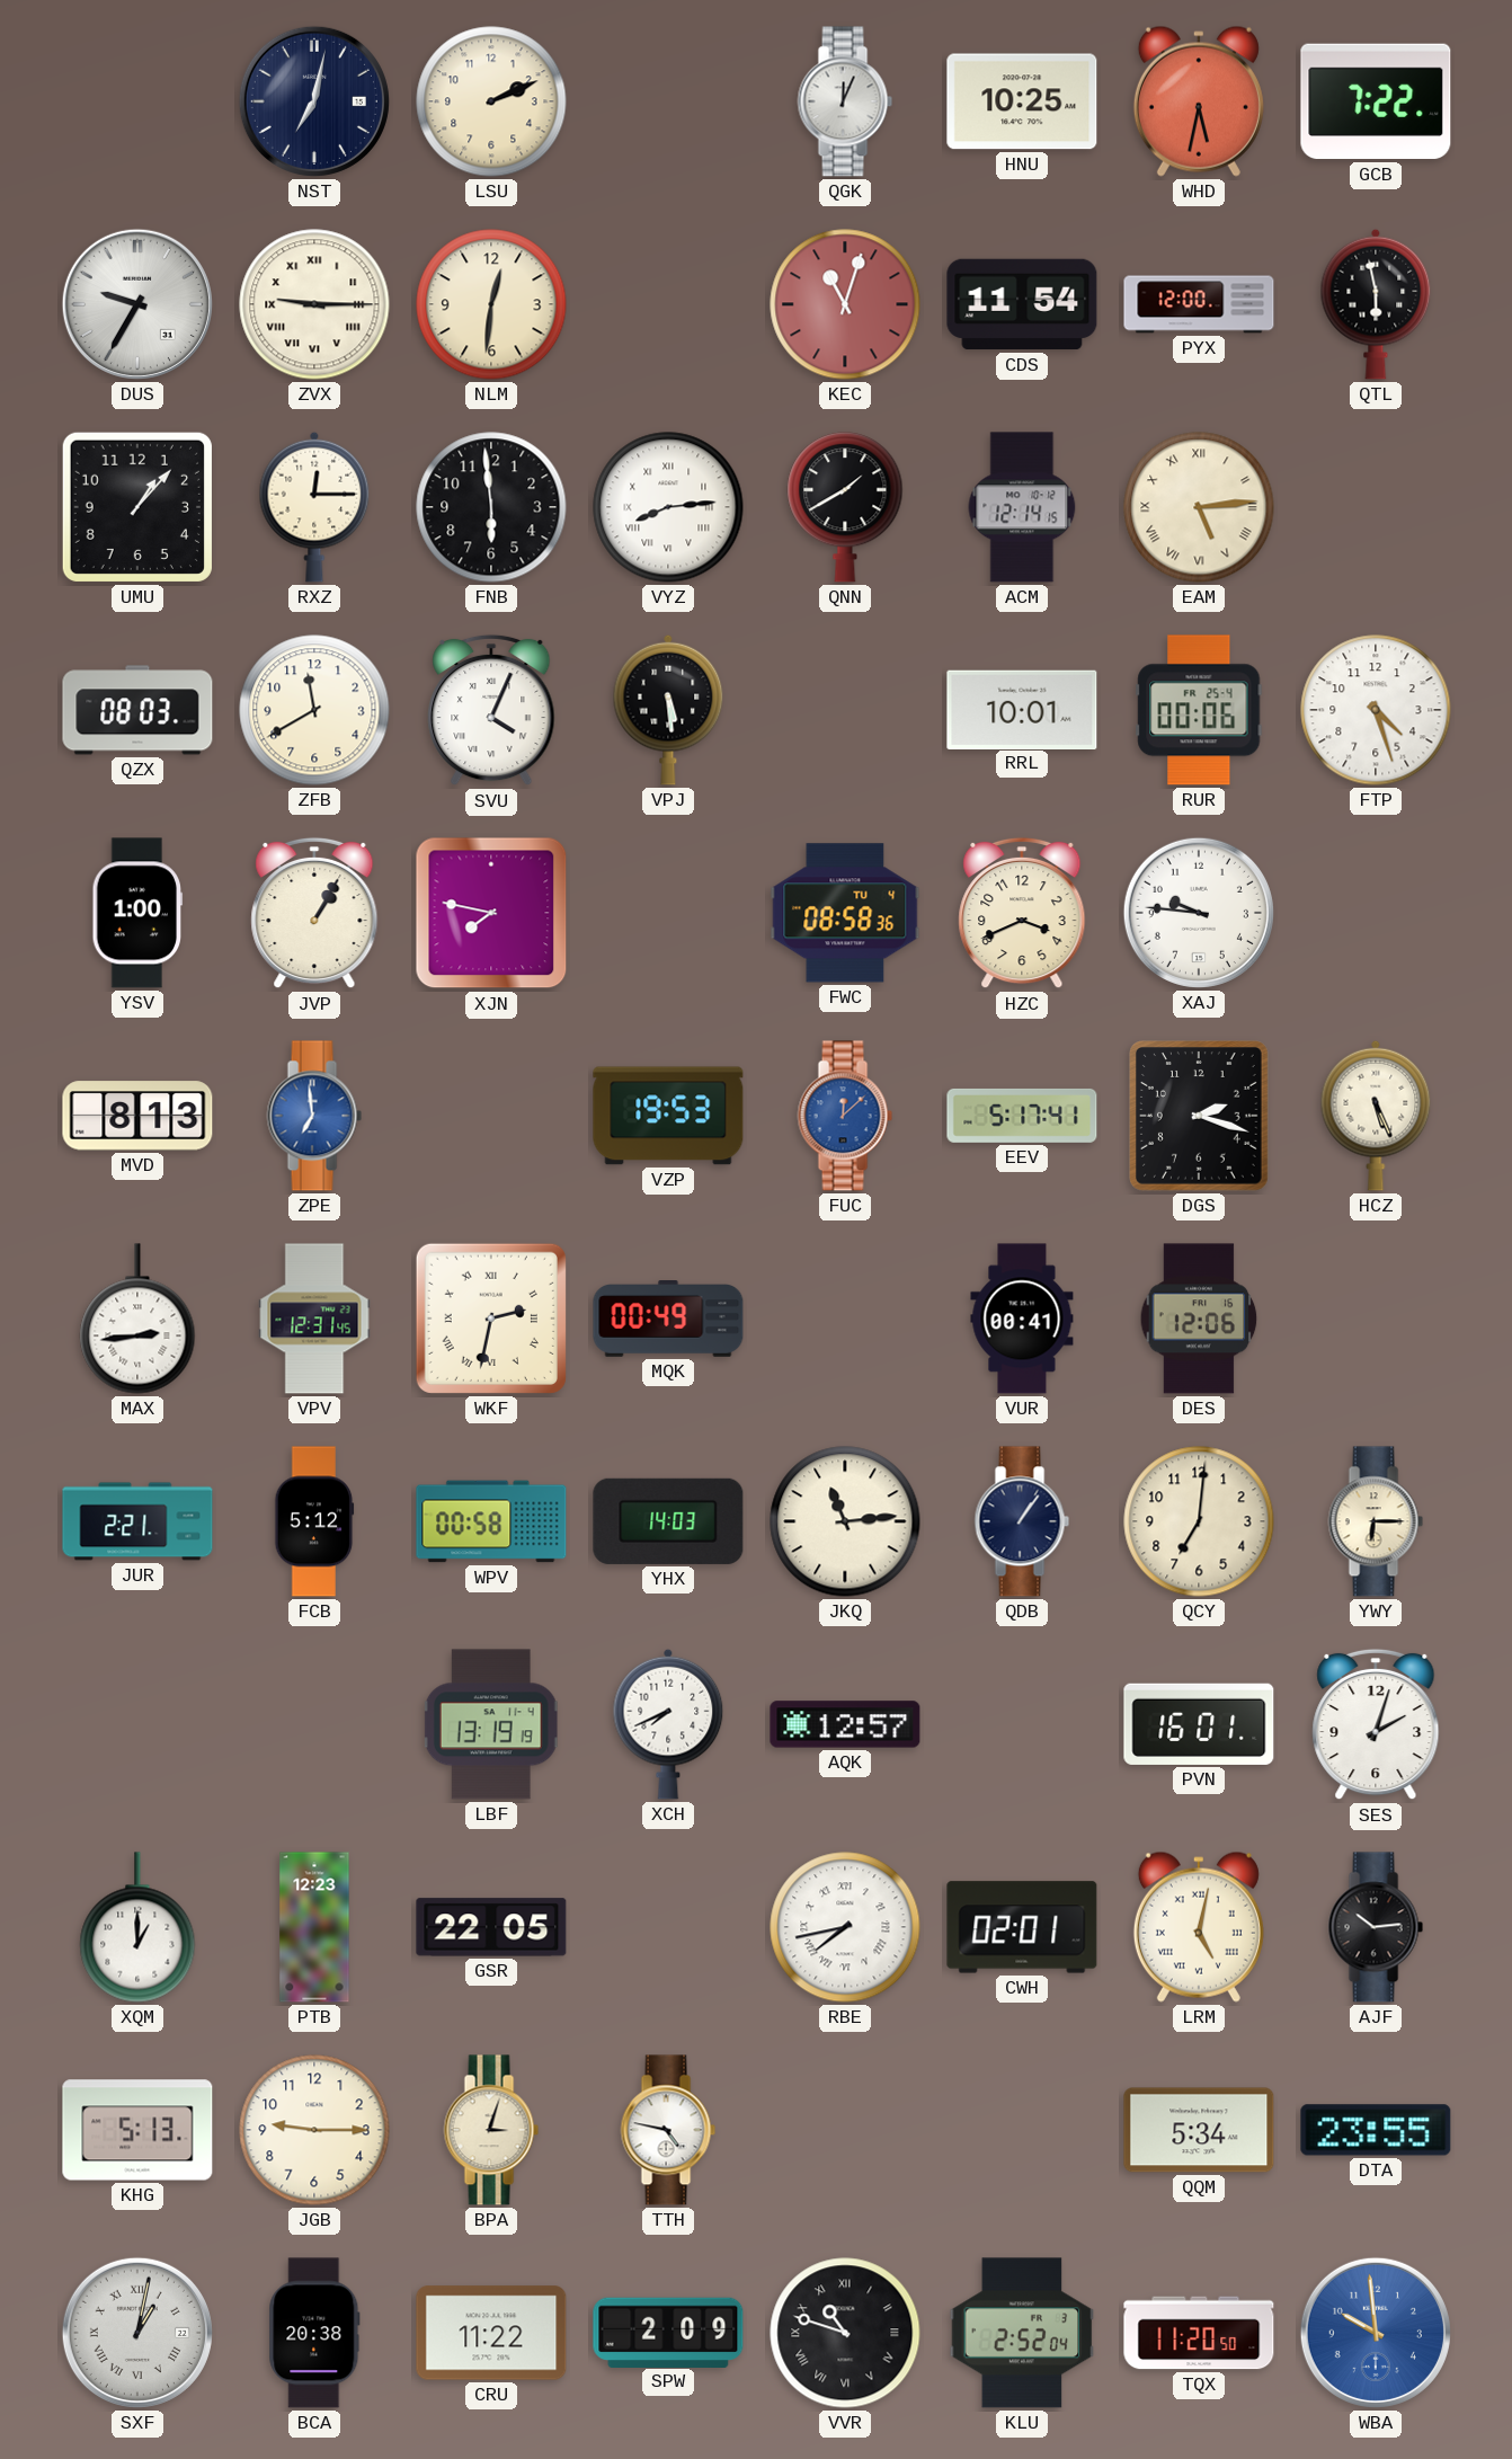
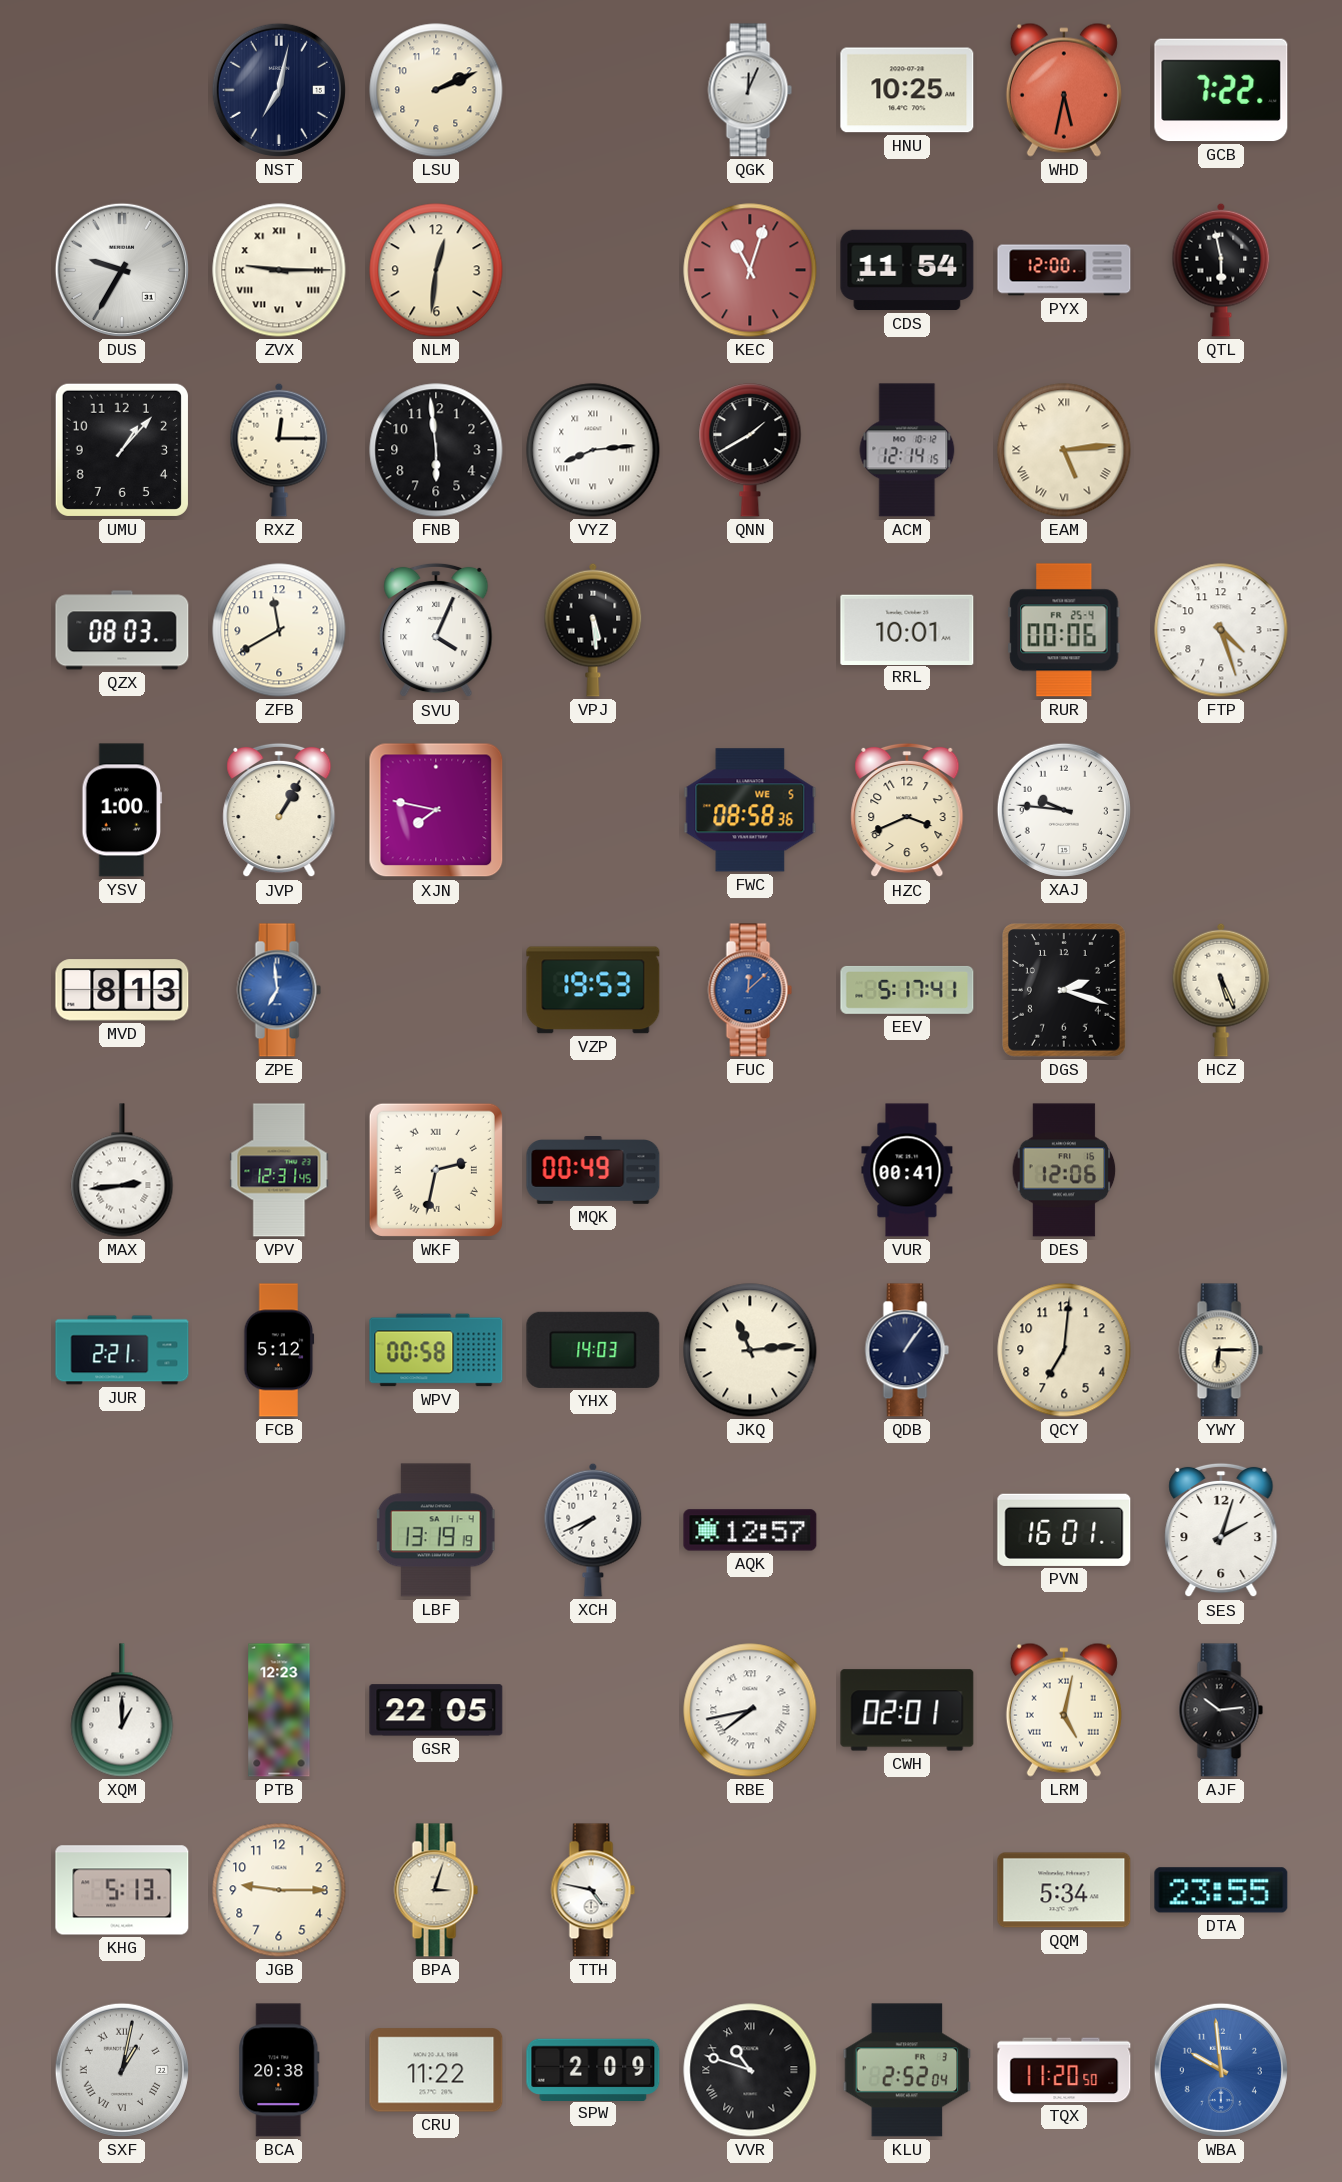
FWC date: TU 4 -> WE 5 (750, 810)
